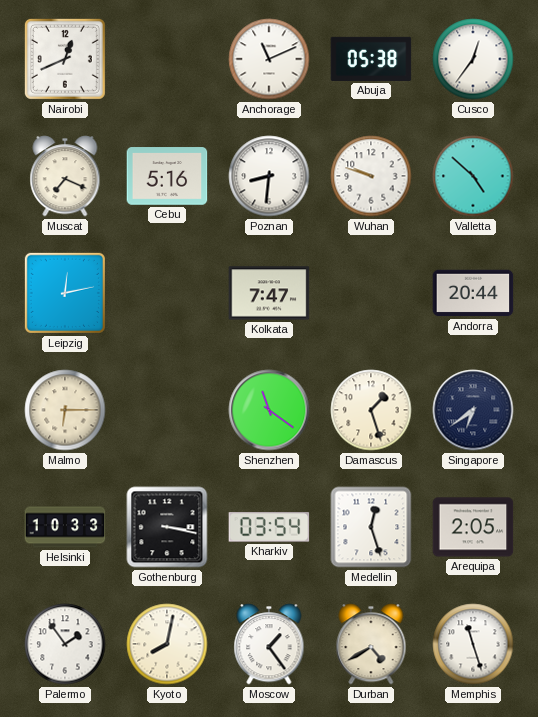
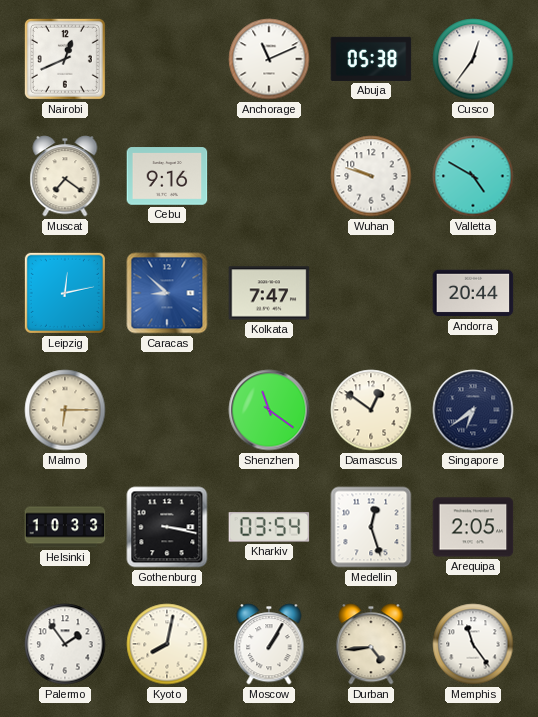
Muscat: 7:19 -> 7:21 (65, 176)
Cebu: 5:16 -> 9:16 (167, 176)
Poznan: 8:31 -> none (269, 176)
Valletta: 4:52 -> 4:50 (473, 176)
Caracas: none -> 8:52 (167, 293)
Damascus: 1:27 -> 12:51 (371, 410)
Moscow: 1:24 -> 1:05 (269, 644)
Durban: 4:40 -> 4:44 (371, 644)
Memphis: 11:27 -> 11:24 (473, 644)
